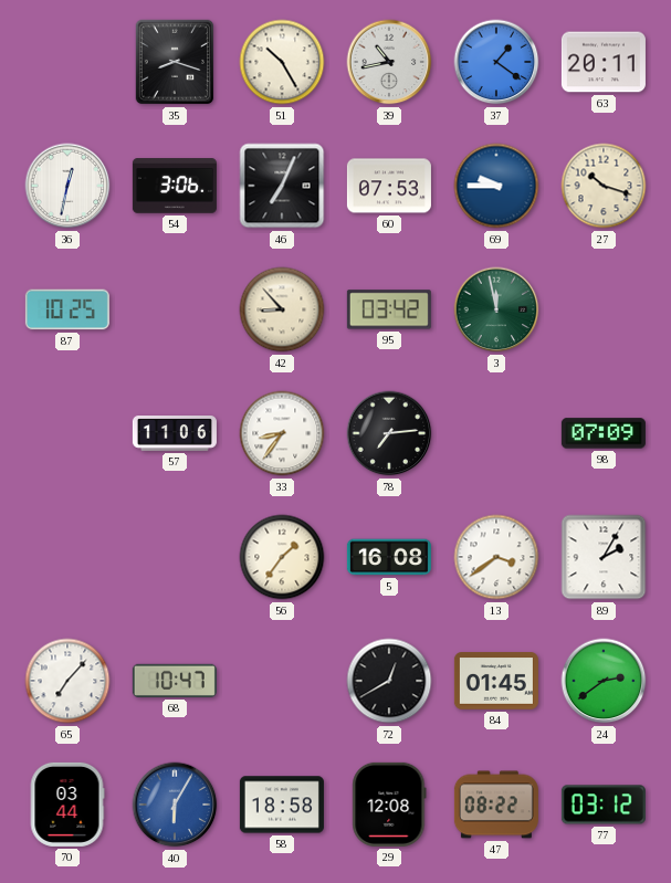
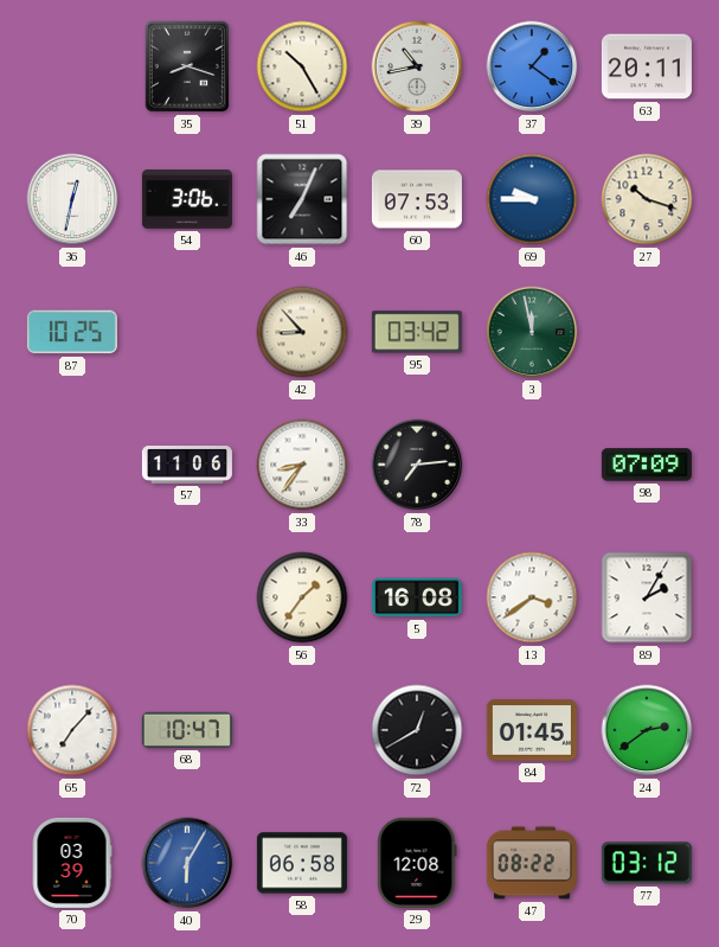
70: 03:44 -> 03:39 (72, 863)
58: 18:58 -> 06:58 (302, 863)
